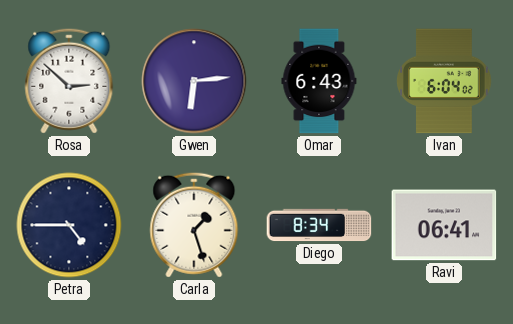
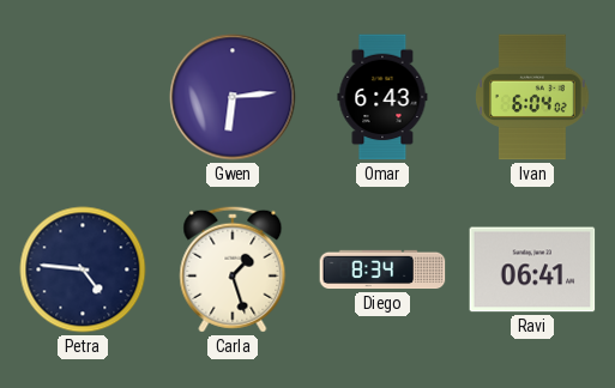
Rosa: 2:52 -> none (69, 81)
Petra: 4:45 -> 4:46 (83, 269)
